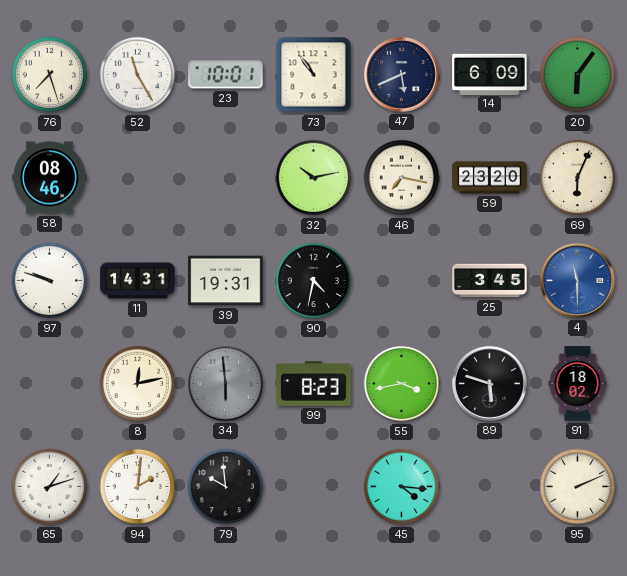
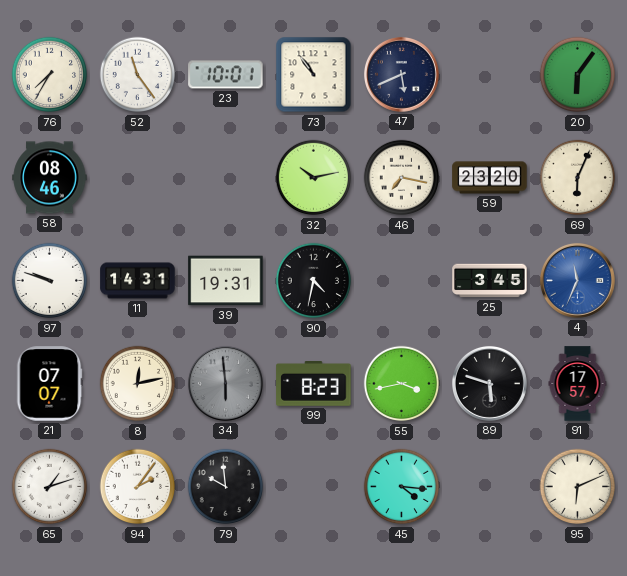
76: 7:27 -> 7:35 (50, 75)
52: 11:25 -> 11:24 (138, 75)
14: 6:09 -> none (490, 74)
4: 11:30 -> 11:34 (577, 280)
21: none -> 07:07 (49, 384)
91: 18:02 -> 17:57 (578, 384)
94: 2:01 -> 2:06 (138, 487)
95: 2:11 -> 6:11 (578, 487)
